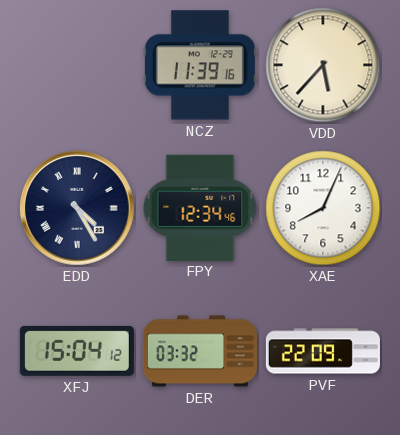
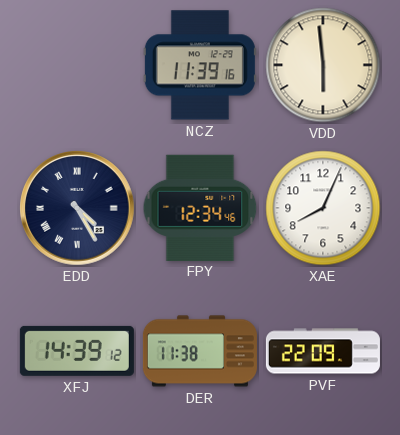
VDD: 5:37 -> 5:59 (323, 65)
XFJ: 15:04 -> 14:39 (77, 351)
DER: 03:32 -> 11:38 (200, 351)
